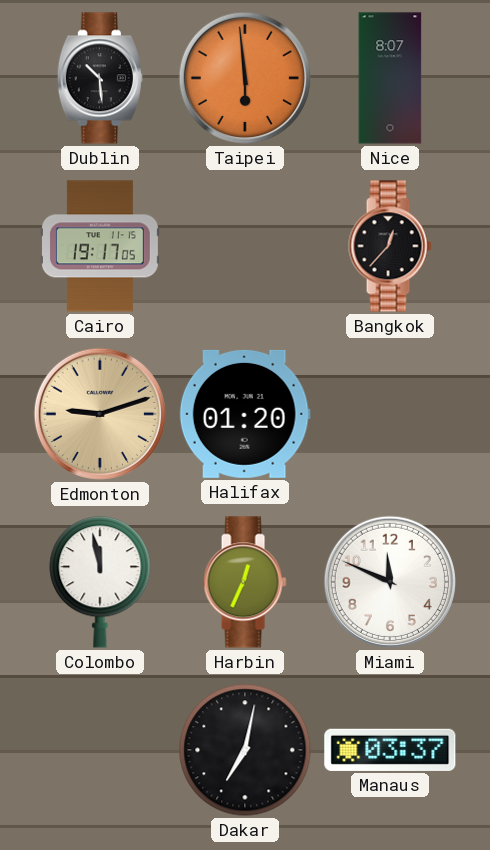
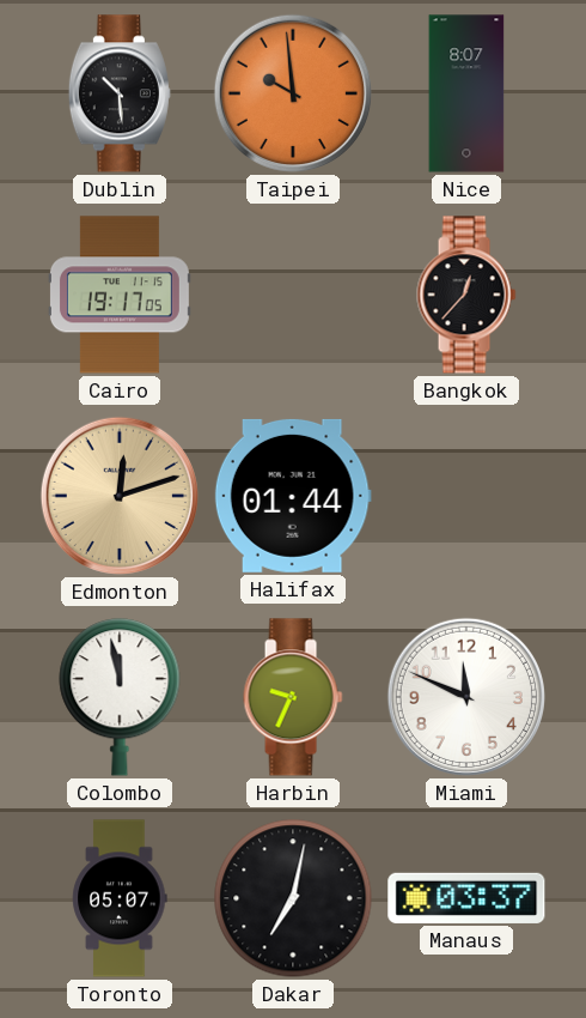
Taipei: 5:59 -> 9:59 (293, 93)
Edmonton: 9:12 -> 12:12 (120, 496)
Halifax: 01:20 -> 01:44 (293, 496)
Harbin: 12:34 -> 9:34 (293, 697)
Toronto: none -> 05:07 (120, 898)
